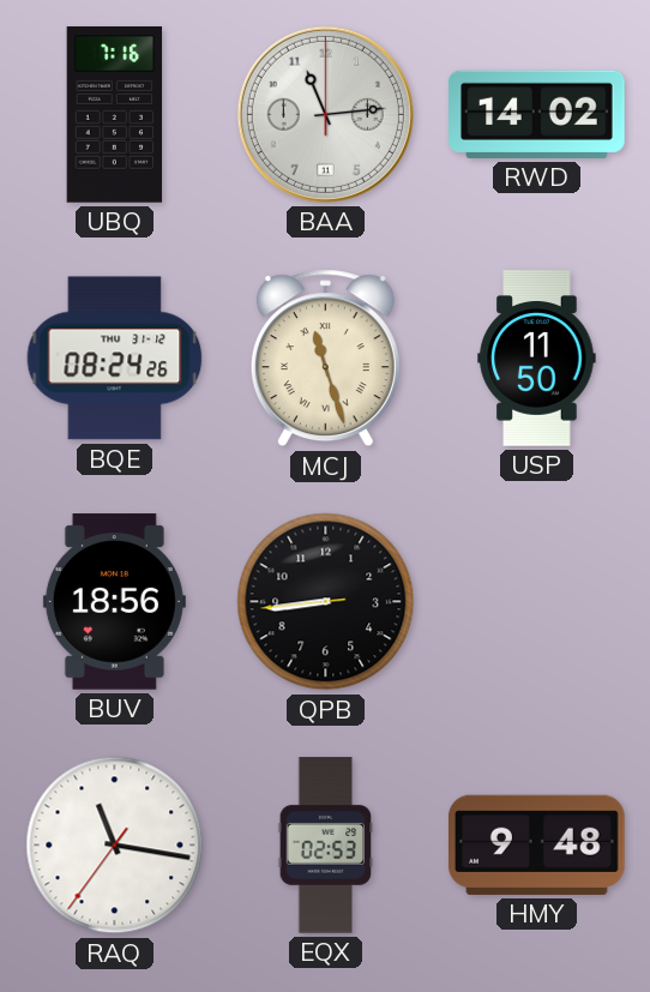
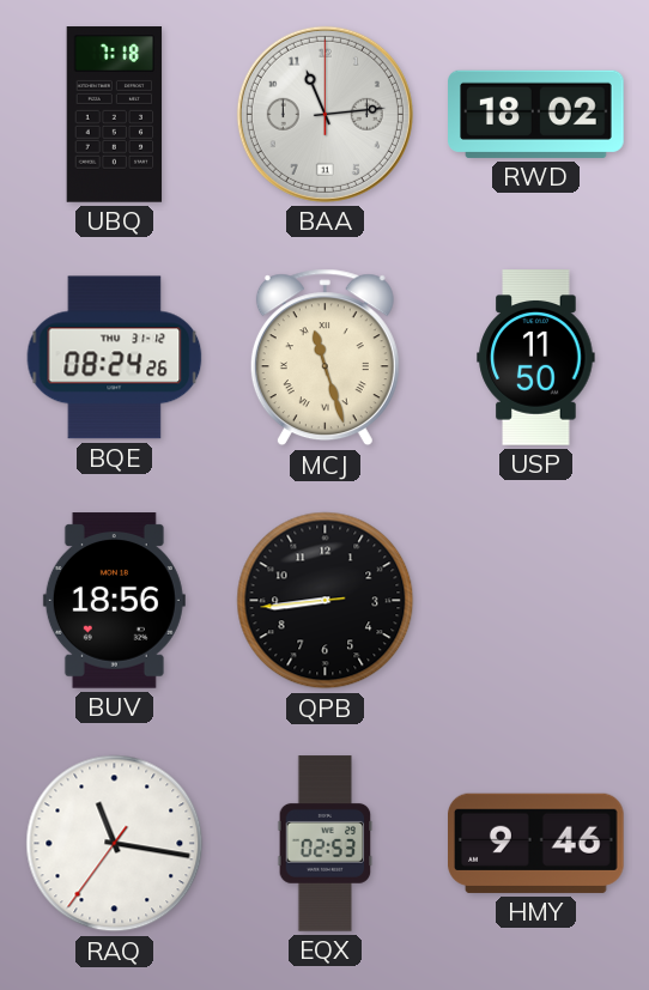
UBQ: 7:16 -> 7:18 (115, 115)
RWD: 14:02 -> 18:02 (536, 114)
HMY: 9:48 -> 9:46 (536, 843)
